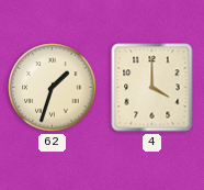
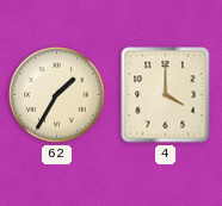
62: 1:33 -> 1:35 (57, 95)
